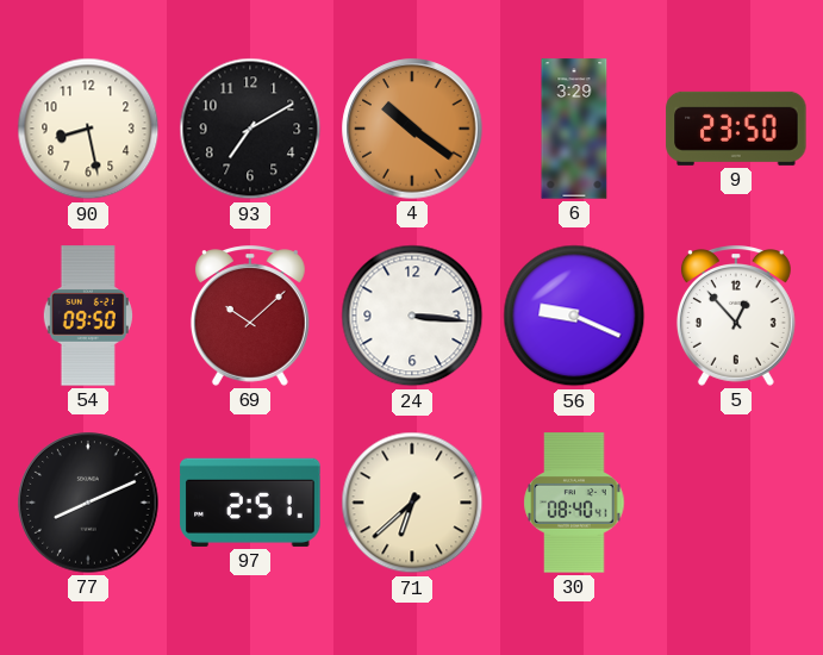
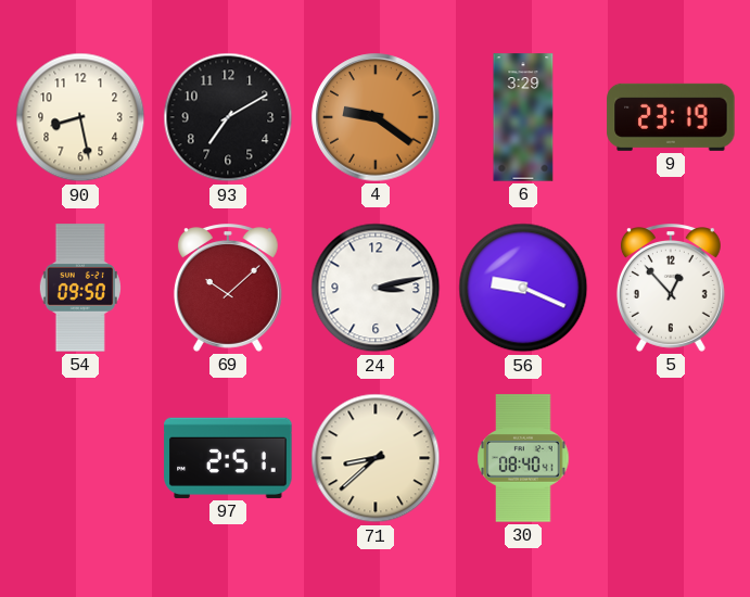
4: 10:21 -> 9:21 (376, 117)
9: 23:50 -> 23:19 (671, 117)
24: 3:16 -> 3:13 (376, 288)
77: 8:11 -> none (88, 503)
71: 6:38 -> 8:38 (376, 458)
